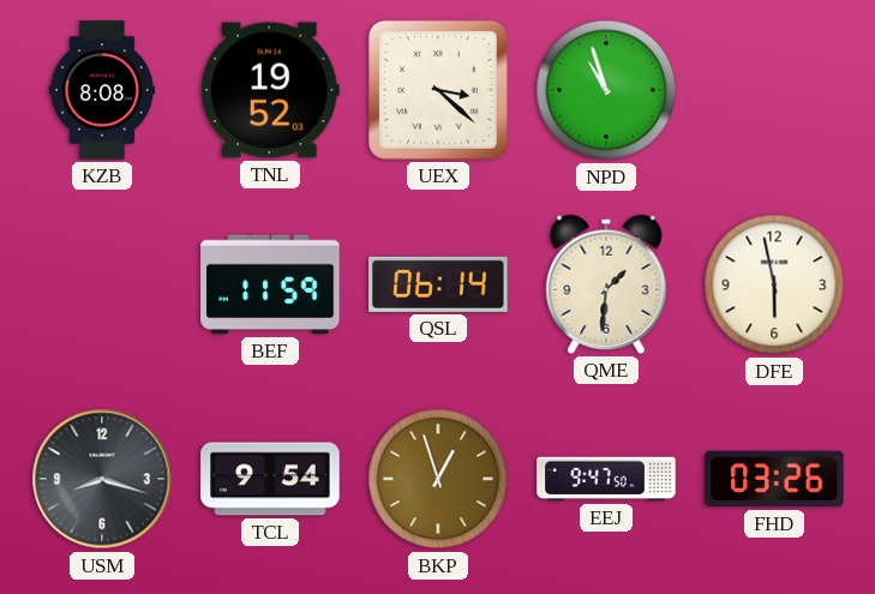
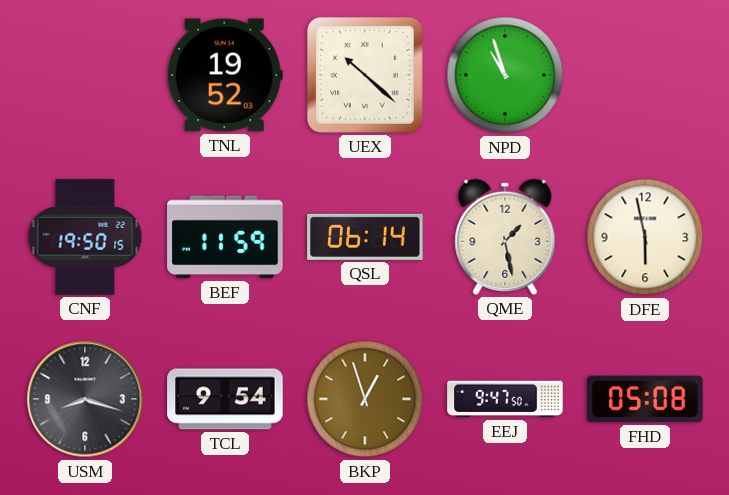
KZB: 8:08 -> none (101, 90)
UEX: 3:22 -> 10:22 (365, 75)
CNF: none -> 19:50 (85, 237)
QME: 1:31 -> 1:28 (505, 237)
FHD: 03:26 -> 05:08 (645, 399)
